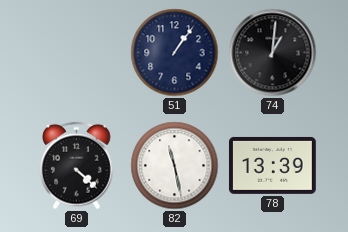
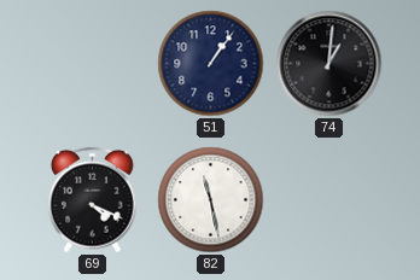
69: 4:22 -> 4:19 (93, 200)
78: 13:39 -> none (272, 165)
